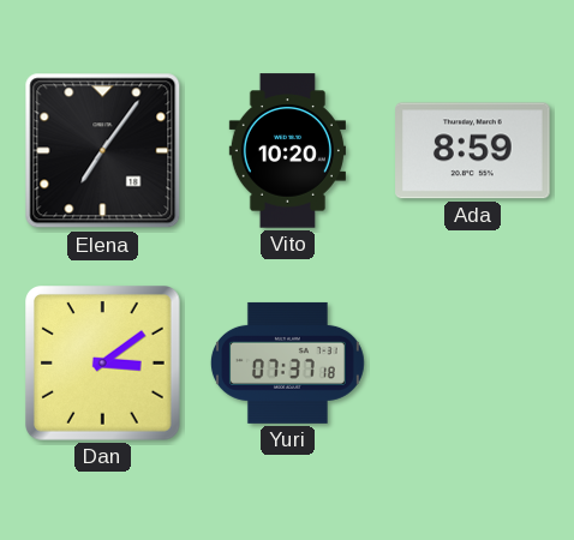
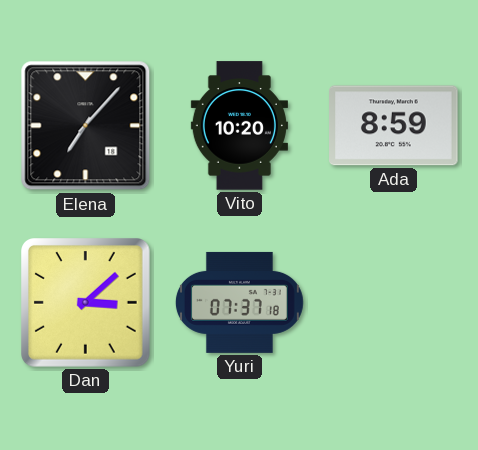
Elena: 7:06 -> 7:07 (86, 126)
Dan: 3:09 -> 3:08 (86, 303)
